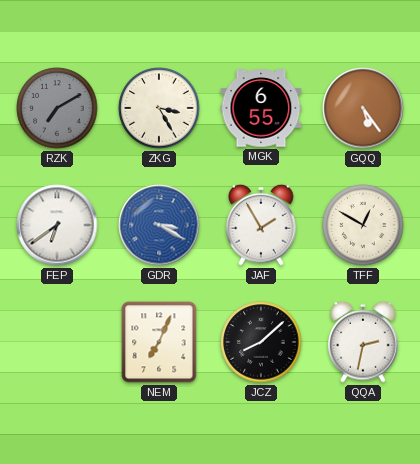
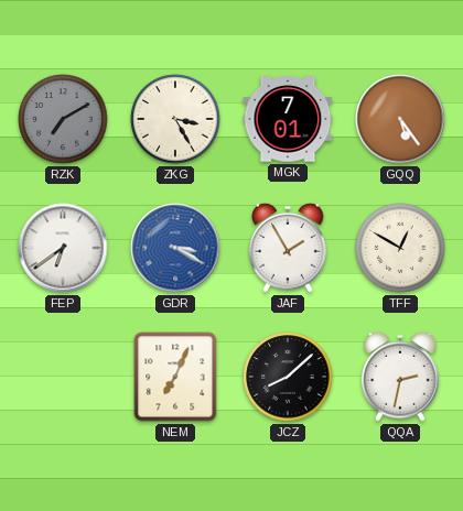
MGK: 6:55 -> 7:01 (288, 119)
